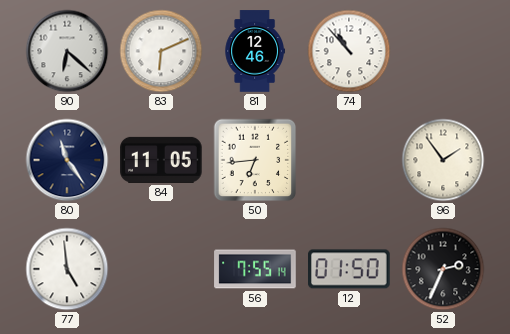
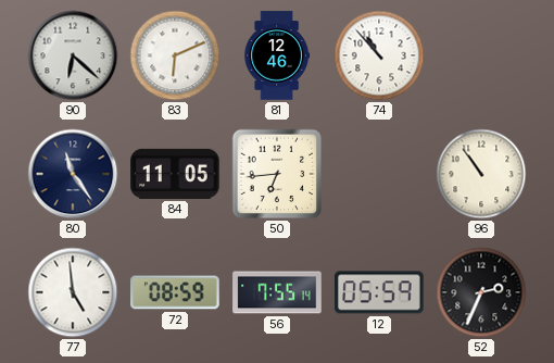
96: 1:54 -> 10:54 (481, 174)
72: none -> 08:59 (175, 292)
12: 01:50 -> 05:59 (379, 292)
